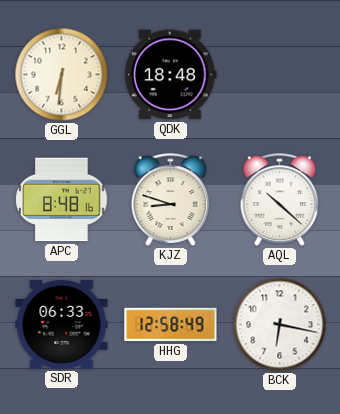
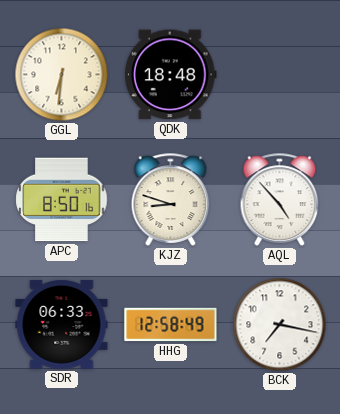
APC: 8:48 -> 8:50 (62, 200)
AQL: 10:22 -> 4:53 (280, 199)
BCK: 6:17 -> 7:17 (280, 325)
